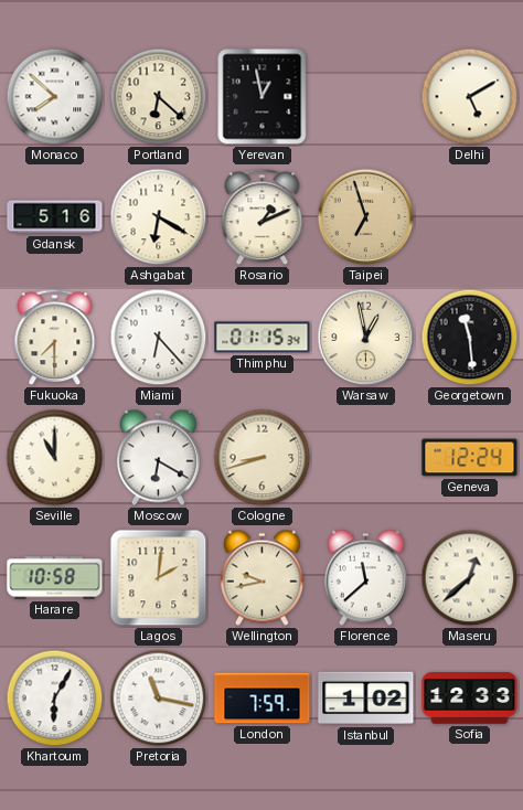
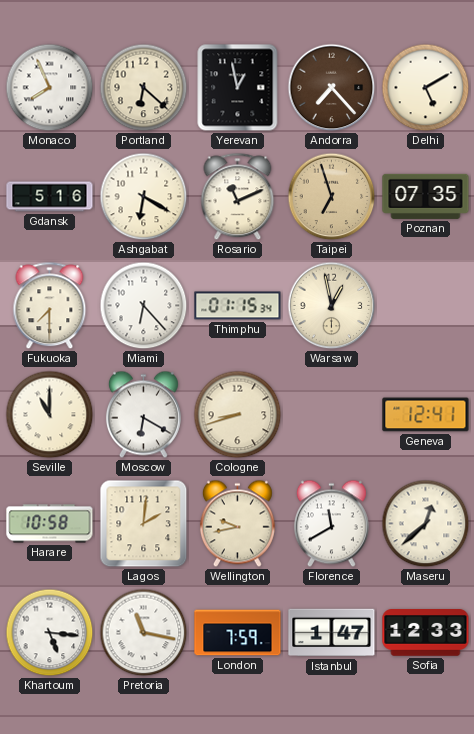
Monaco: 7:52 -> 7:56 (50, 88)
Andorra: none -> 7:23 (332, 88)
Rosario: 1:11 -> 11:11 (238, 197)
Poznan: none -> 07:35 (426, 196)
Georgetown: 11:29 -> none (470, 338)
Geneva: 12:24 -> 12:41 (426, 415)
Florence: 11:38 -> 11:40 (331, 524)
Khartoum: 6:05 -> 5:16 (50, 633)
Istanbul: 1:02 -> 1:47 (332, 633)
